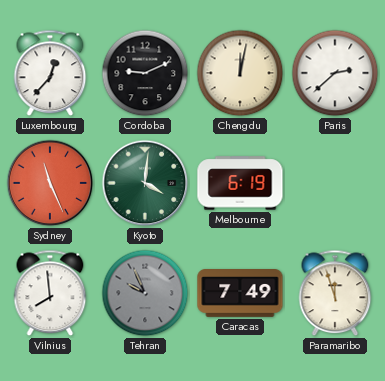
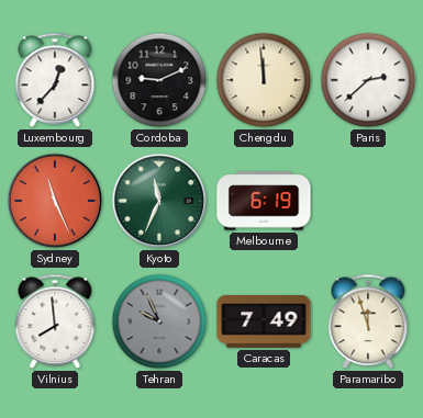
Chengdu: 12:02 -> 11:59 (264, 80)
Kyoto: 4:01 -> 11:34 (159, 201)
